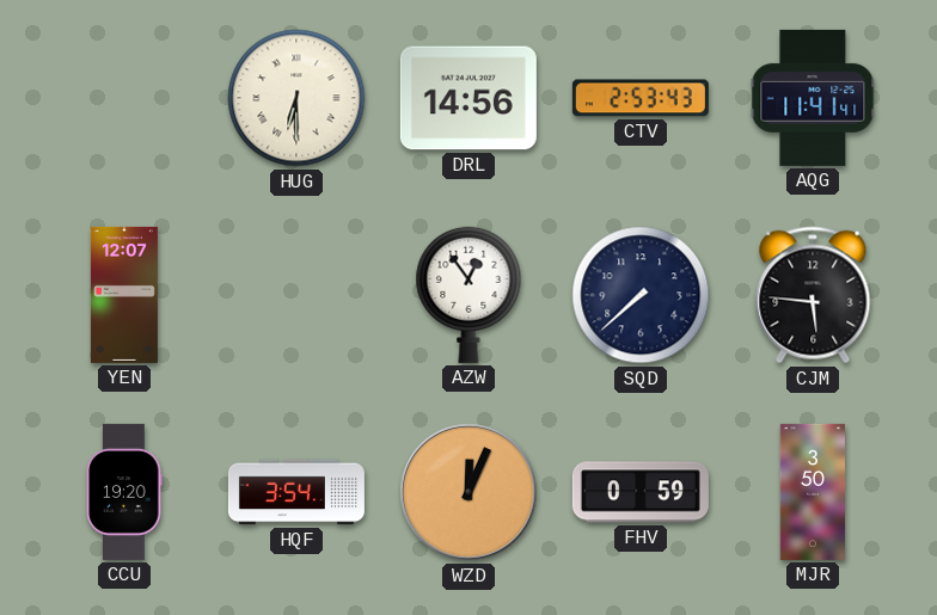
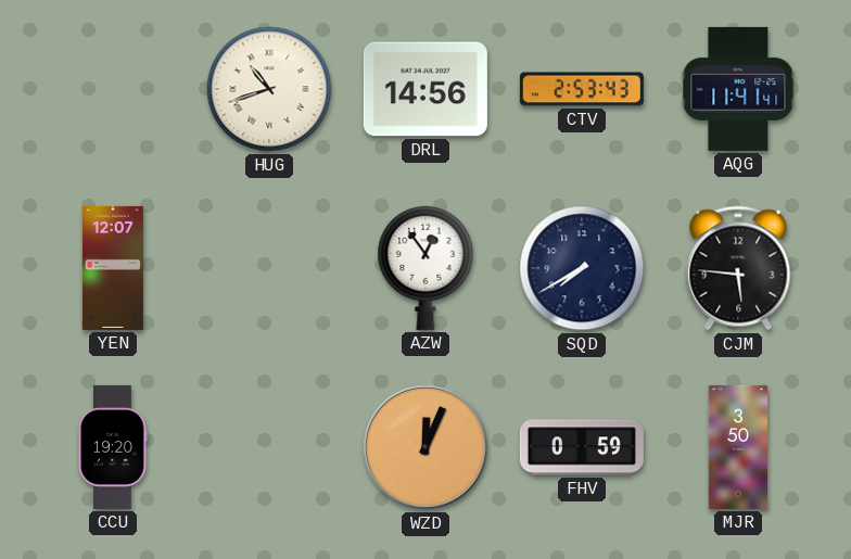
HUG: 6:30 -> 10:42 (269, 89)
SQD: 7:38 -> 7:40 (582, 268)
HQF: 3:54 -> none (296, 492)
